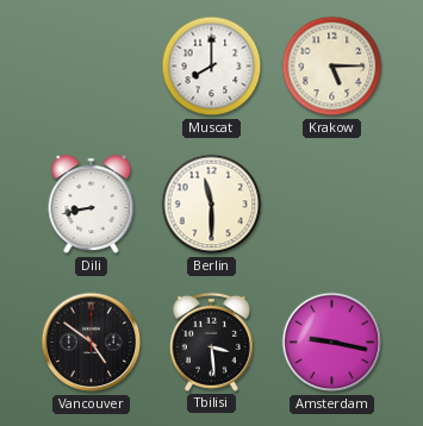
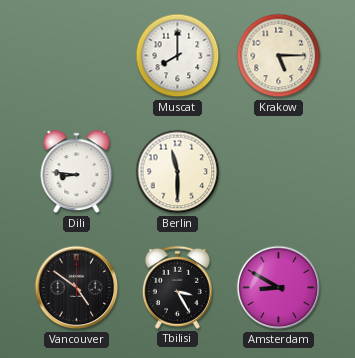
Dili: 8:43 -> 8:46 (77, 172)
Tbilisi: 3:29 -> 3:25 (177, 287)
Amsterdam: 9:17 -> 8:50 (279, 288)
